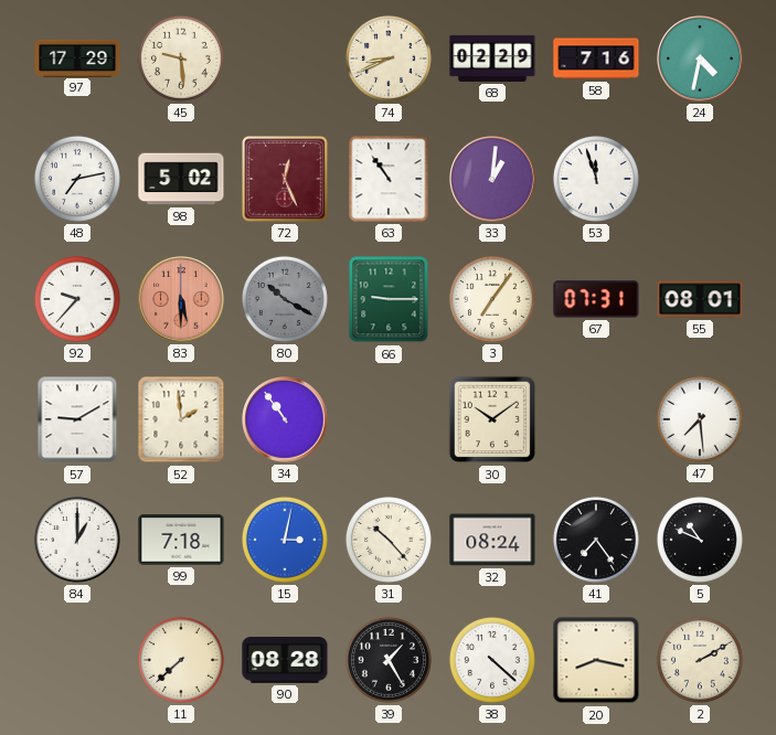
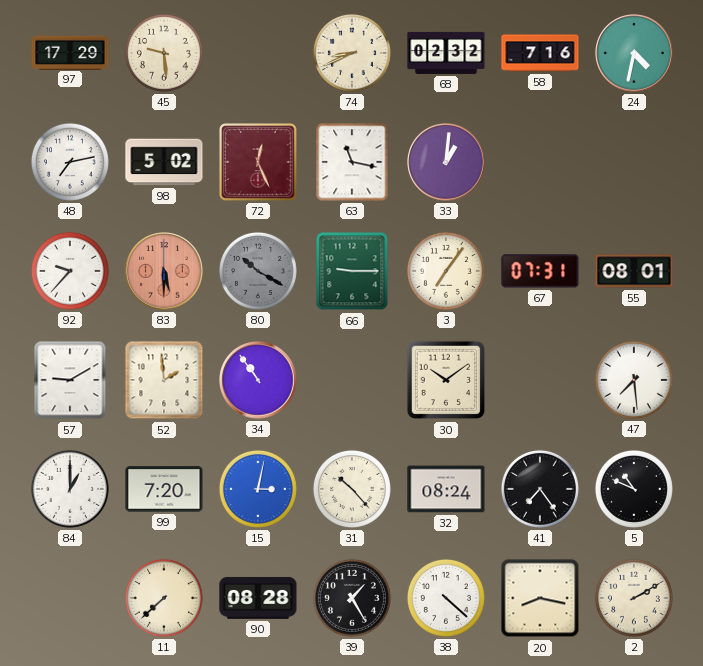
68: 02:29 -> 02:32 (446, 53)
63: 10:54 -> 11:17 (352, 162)
53: 11:57 -> none (596, 179)
99: 7:18 -> 7:20 (164, 489)
